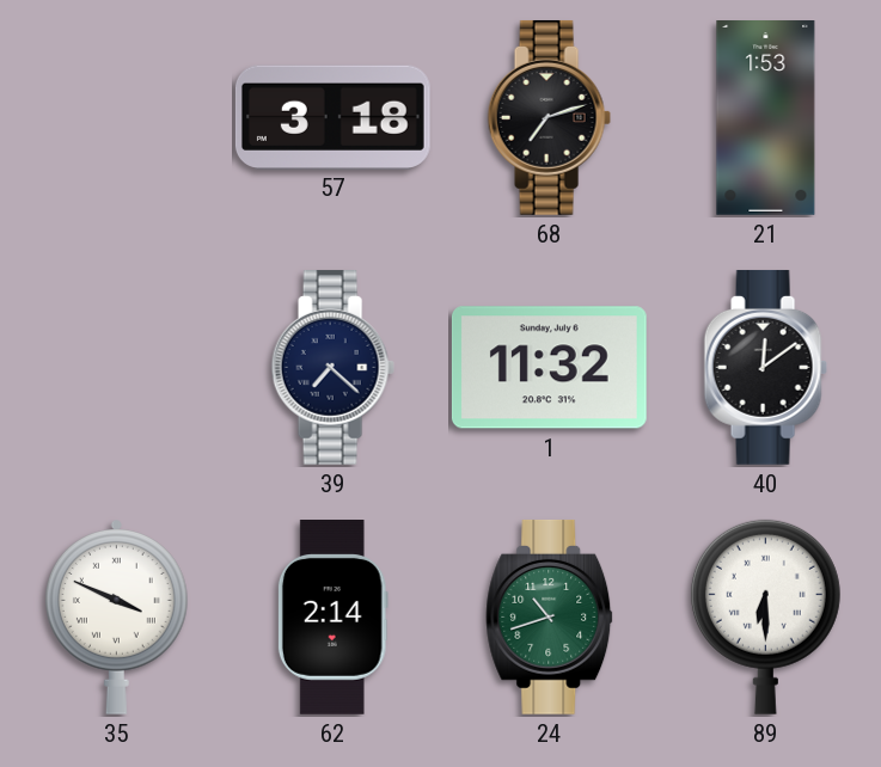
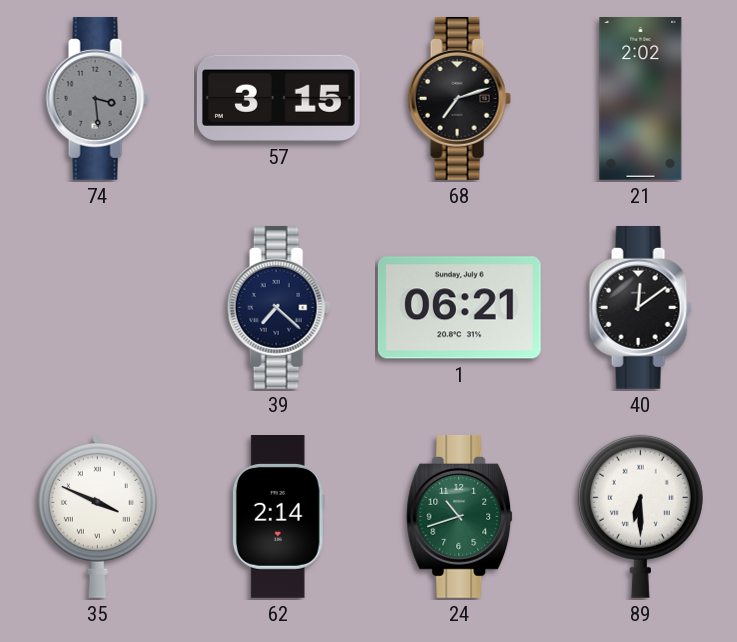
74: none -> 3:29 (97, 98)
57: 3:18 -> 3:15 (278, 98)
21: 1:53 -> 2:02 (641, 99)
1: 11:32 -> 06:21 (459, 308)
